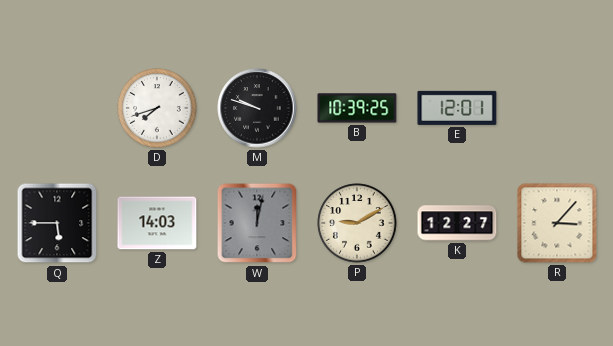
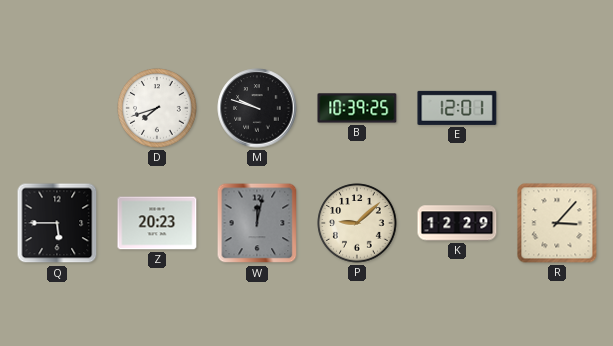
Z: 14:03 -> 20:23 (157, 223)
P: 9:10 -> 9:08 (357, 223)
K: 12:27 -> 12:29 (457, 223)
